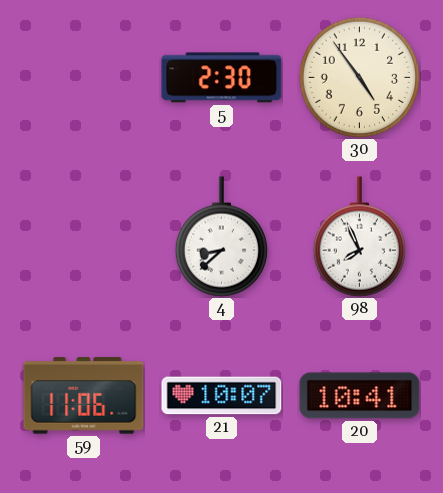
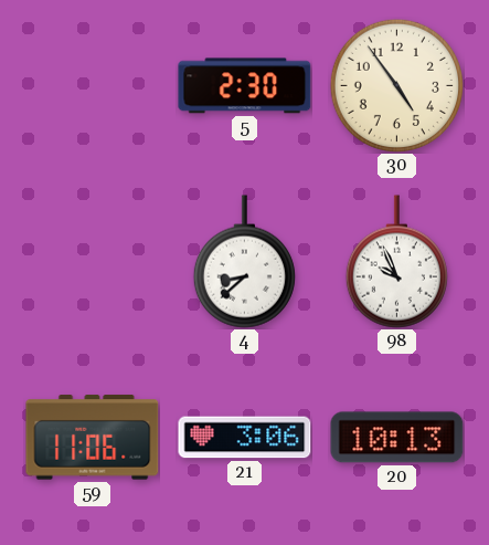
98: 7:56 -> 9:56 (396, 262)
21: 10:07 -> 3:06 (245, 438)
20: 10:41 -> 10:13 (397, 438)
